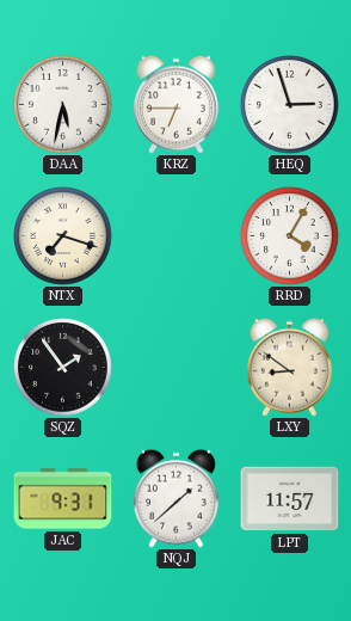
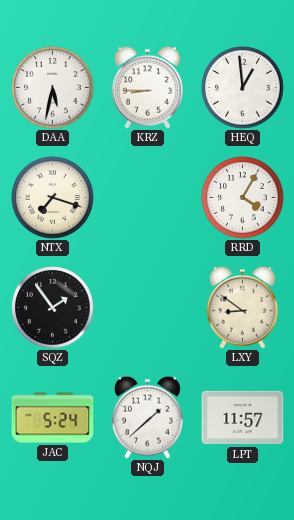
KRZ: 6:45 -> 8:45 (147, 87)
HEQ: 2:57 -> 12:59 (243, 88)
JAC: 9:31 -> 5:24 (53, 418)
